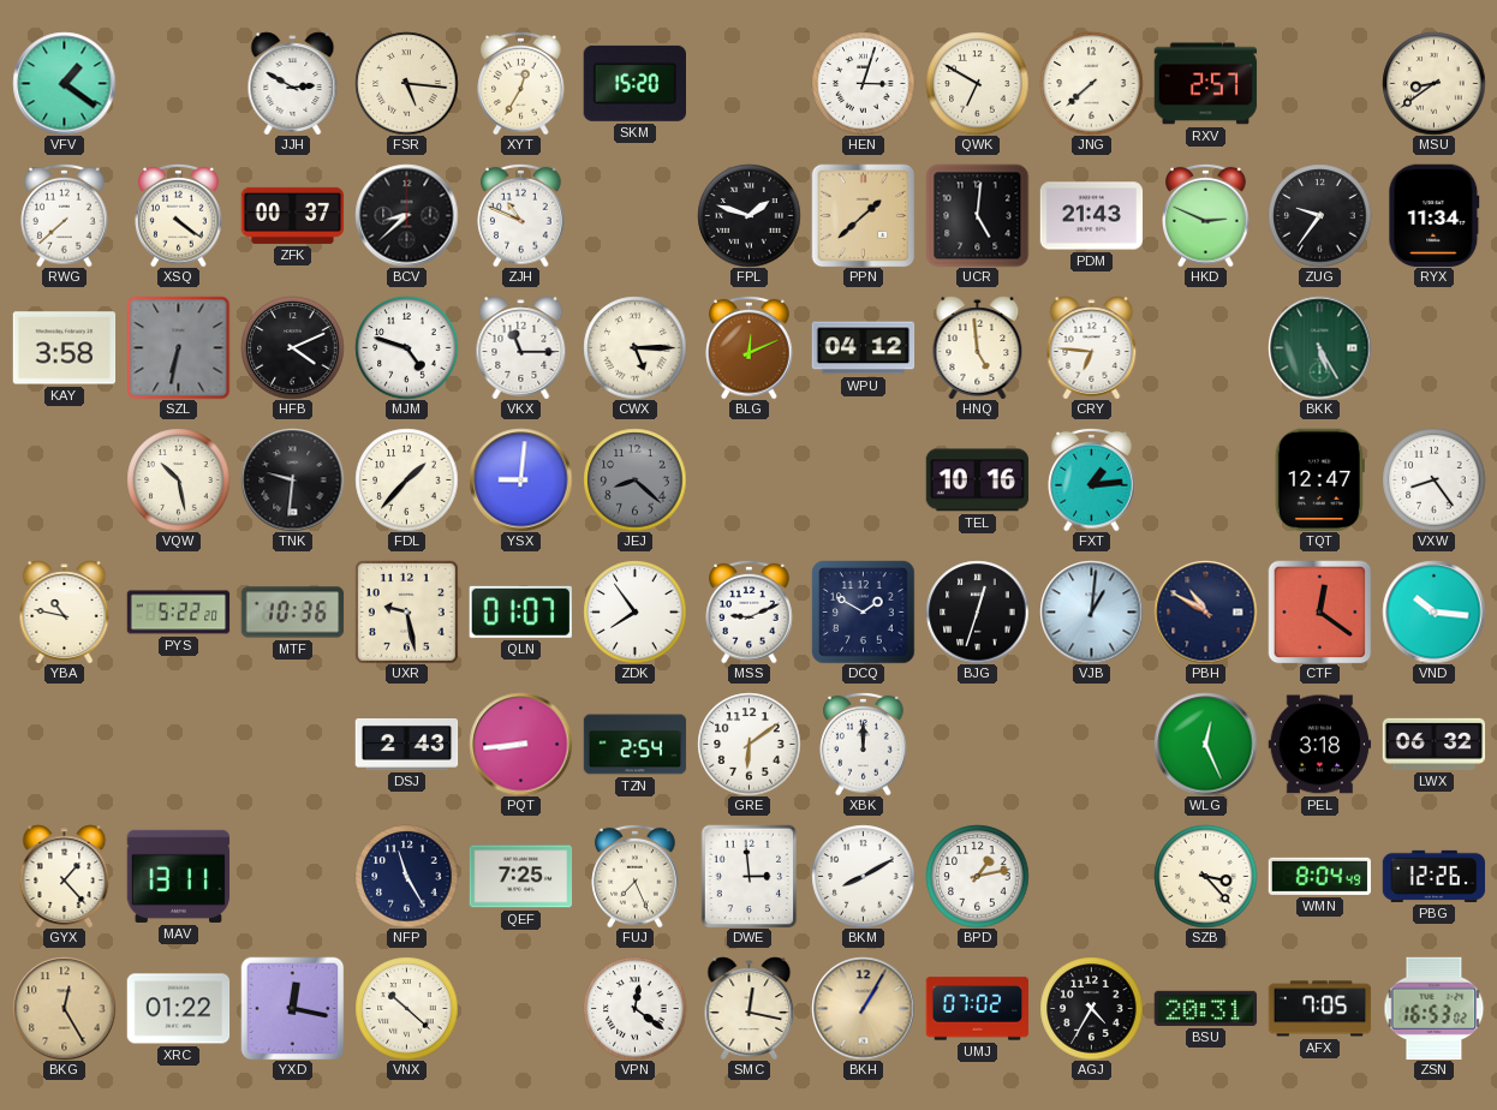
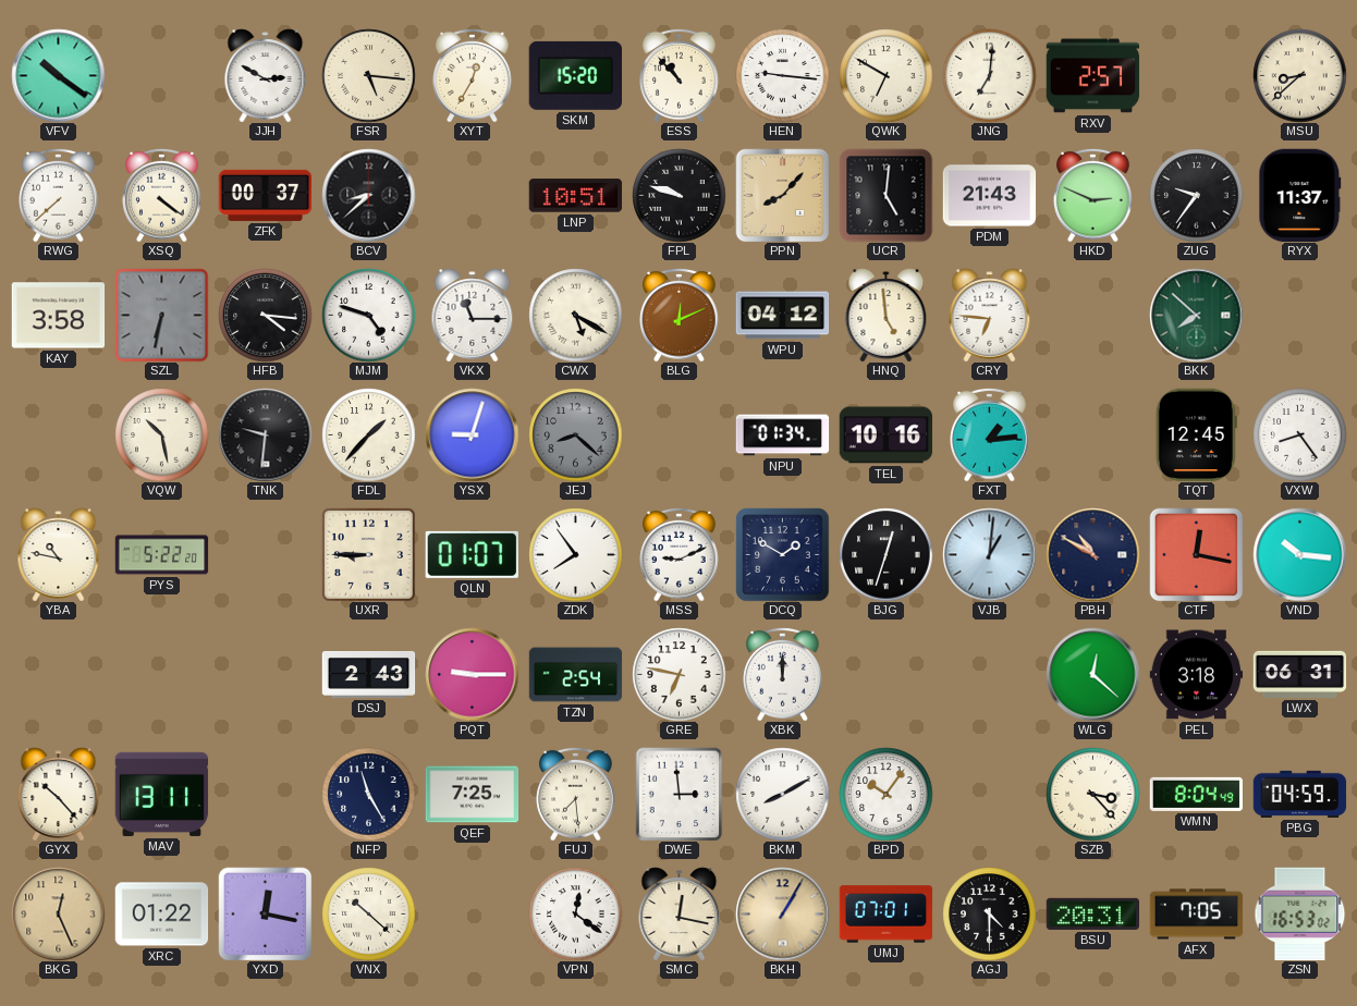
VFV: 1:21 -> 10:21 (58, 75)
ESS: none -> 10:53 (680, 75)
HEN: 3:03 -> 9:16 (782, 75)
JNG: 7:38 -> 7:01 (989, 75)
MSU: 8:39 -> 8:38 (1299, 75)
ZJH: 10:49 -> none (521, 215)
LNP: none -> 10:51 (575, 196)
FPL: 1:48 -> 9:48 (678, 195)
PPN: 1:38 -> 8:07 (782, 195)
RYX: 11:34 -> 11:37 (1300, 195)
HFB: 4:11 -> 4:16 (265, 315)
CWX: 5:15 -> 5:20 (575, 315)
BKK: 5:25 -> 7:52 (1196, 315)
YSX: 9:01 -> 9:03 (472, 434)
NPU: none -> 01:34 (782, 435)
TQT: 12:47 -> 12:45 (1196, 434)
MTF: 10:36 -> none (292, 613)
UXR: 9:28 -> 8:45 (368, 554)
CTF: 12:21 -> 12:17 (1196, 554)
PQT: 8:44 -> 9:15 (472, 674)
GRE: 6:09 -> 6:47 (678, 674)
WLG: 12:26 -> 12:22 (1092, 674)
LWX: 06:32 -> 06:31 (1299, 674)
GYX: 1:23 -> 10:23 (59, 794)
FUJ: 7:26 -> 7:29 (576, 794)
BPD: 1:13 -> 10:06 (885, 794)
PBG: 12:26 -> 04:59 (1299, 794)
BKG: 12:25 -> 12:26 (58, 913)
UMJ: 07:02 -> 07:01 (885, 915)
AGJ: 4:35 -> 4:30 (989, 913)
